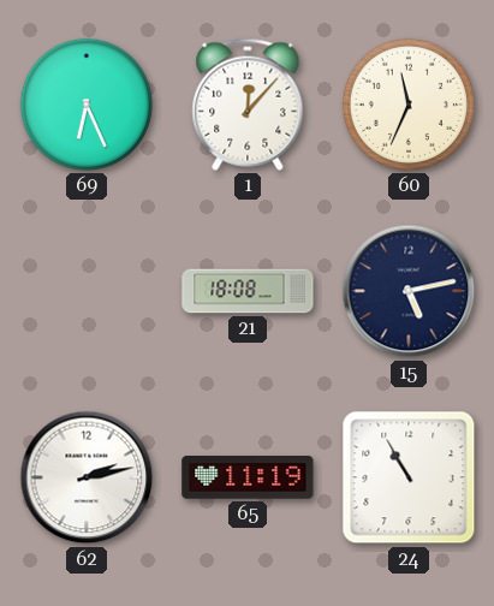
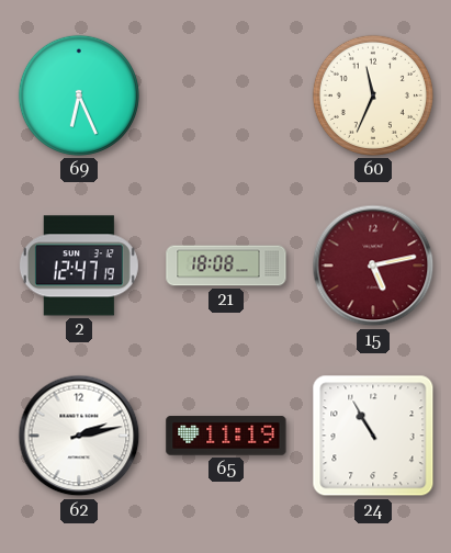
1: 12:07 -> none (248, 105)
2: none -> 12:47 (79, 266)
15 dial: navy -> burgundy (373, 266)
